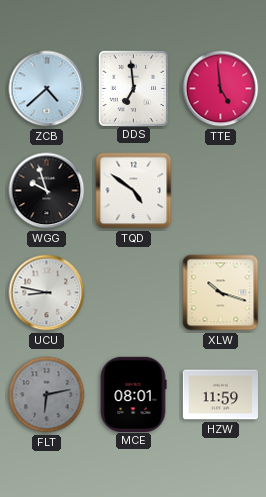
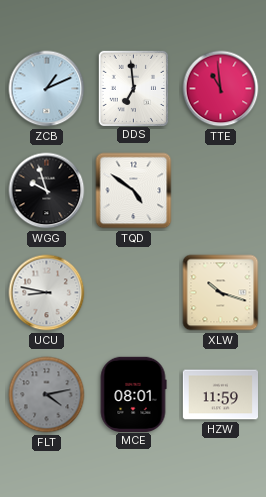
ZCB: 4:38 -> 1:11 (47, 89)
TTE: 4:59 -> 10:59 (221, 89)
FLT: 6:13 -> 4:13 (47, 395)
